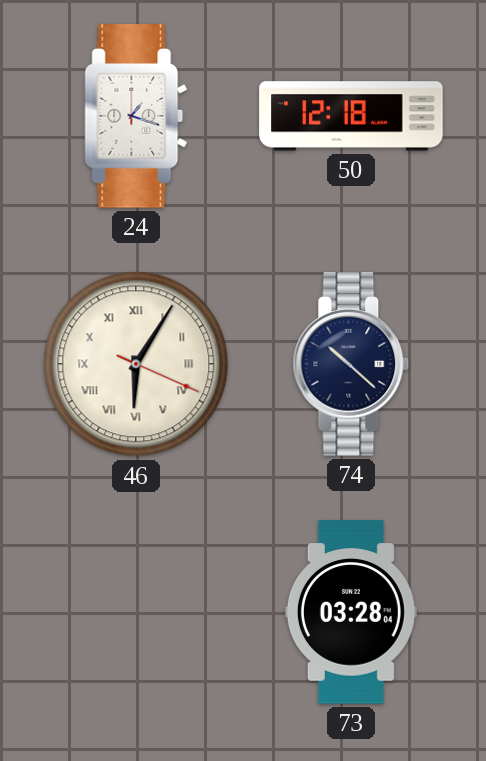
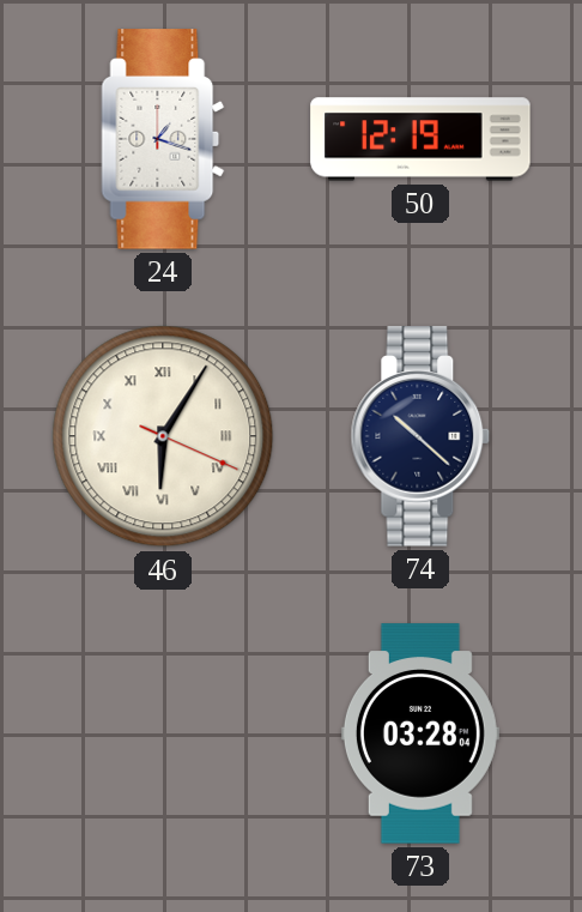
50: 12:18 -> 12:19 (420, 139)
